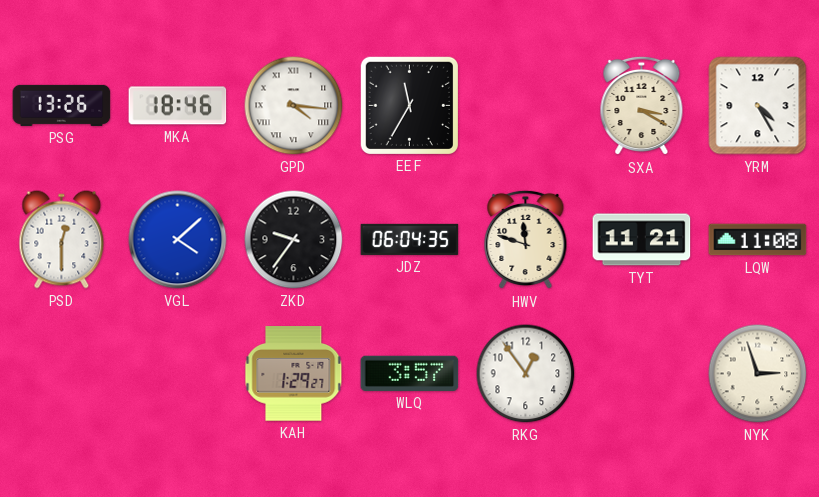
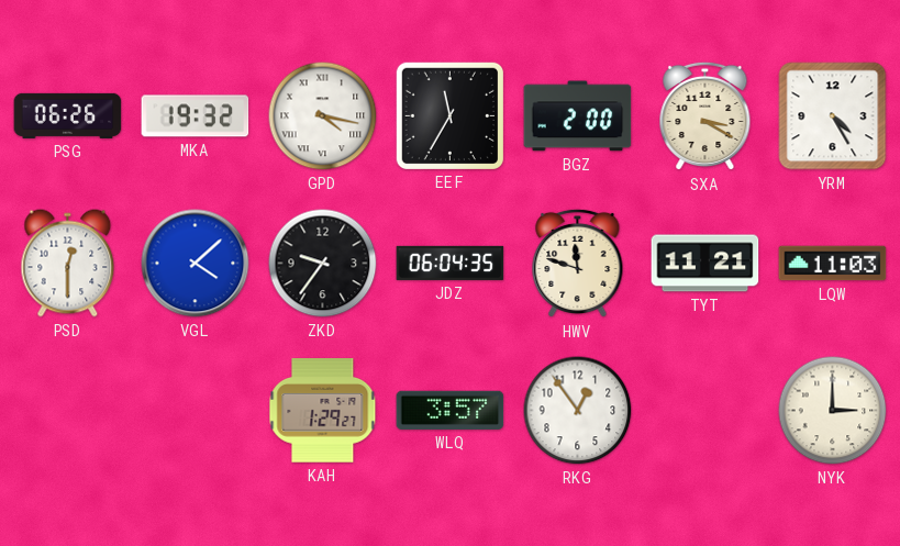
PSG: 13:26 -> 06:26 (68, 115)
MKA: 18:46 -> 19:32 (196, 116)
GPD: 4:16 -> 4:17 (323, 116)
BGZ: none -> 2:00 (578, 116)
LQW: 11:08 -> 11:03 (833, 264)
NYK: 2:57 -> 3:00 (833, 411)
